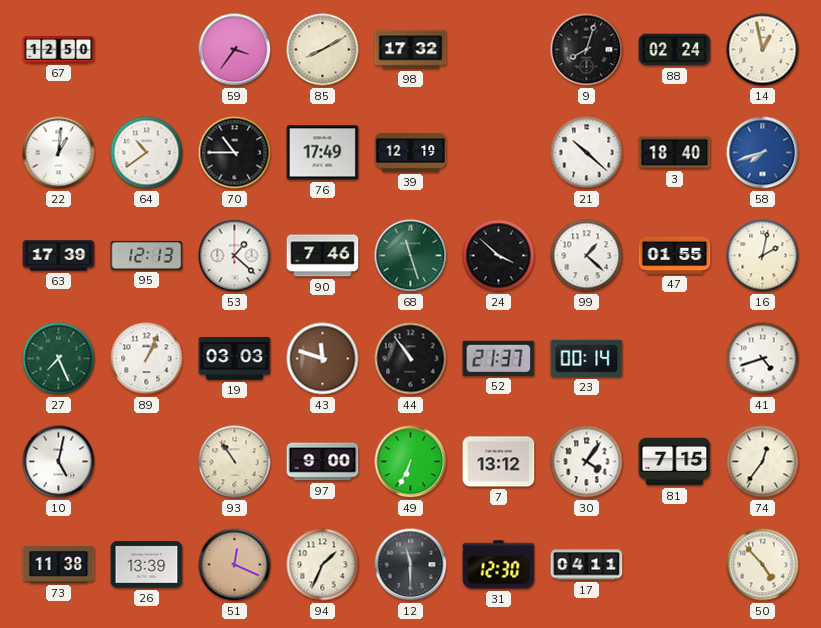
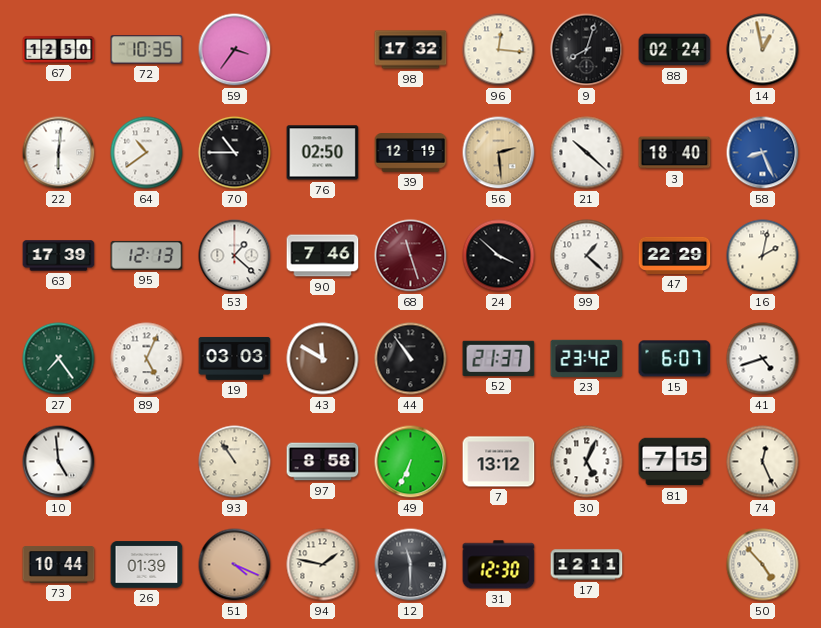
72: none -> 10:35 (147, 50)
85: 8:10 -> none (323, 50)
96: none -> 12:16 (499, 50)
22: 1:01 -> 6:01 (59, 153)
76: 17:49 -> 02:50 (323, 153)
56: none -> 2:29 (499, 153)
58: 7:42 -> 8:26 (763, 153)
68 dial: green -> burgundy (411, 256)
47: 01:55 -> 22:29 (675, 255)
27: 7:26 -> 7:24 (59, 359)
89: 1:04 -> 5:04 (147, 359)
43: 11:48 -> 11:50 (323, 359)
23: 00:14 -> 23:42 (587, 358)
15: none -> 6:07 (675, 359)
10: 5:02 -> 4:59 (59, 462)
97: 9:00 -> 8:58 (323, 462)
30: 4:06 -> 5:04 (587, 462)
74: 12:36 -> 12:26 (763, 462)
73: 11:38 -> 10:44 (59, 565)
26: 13:39 -> 01:39 (147, 565)
51: 12:19 -> 4:19 (235, 565)
94: 1:34 -> 1:47 (323, 565)
17: 04:11 -> 12:11 (587, 565)
